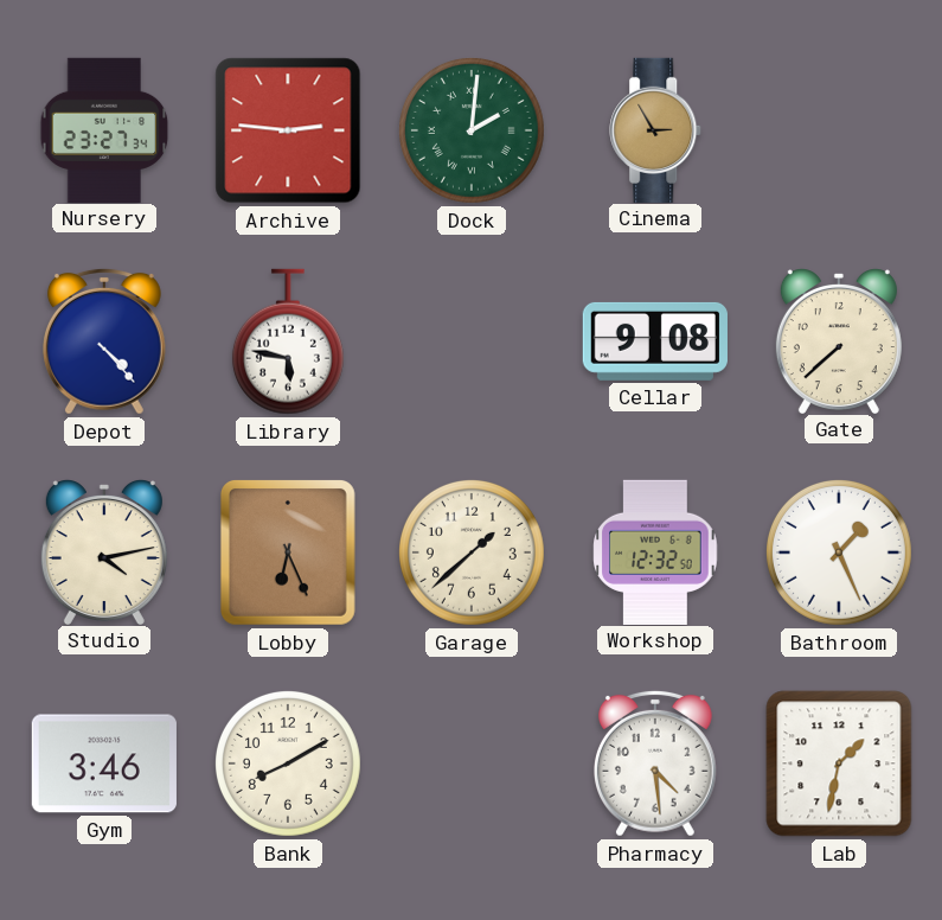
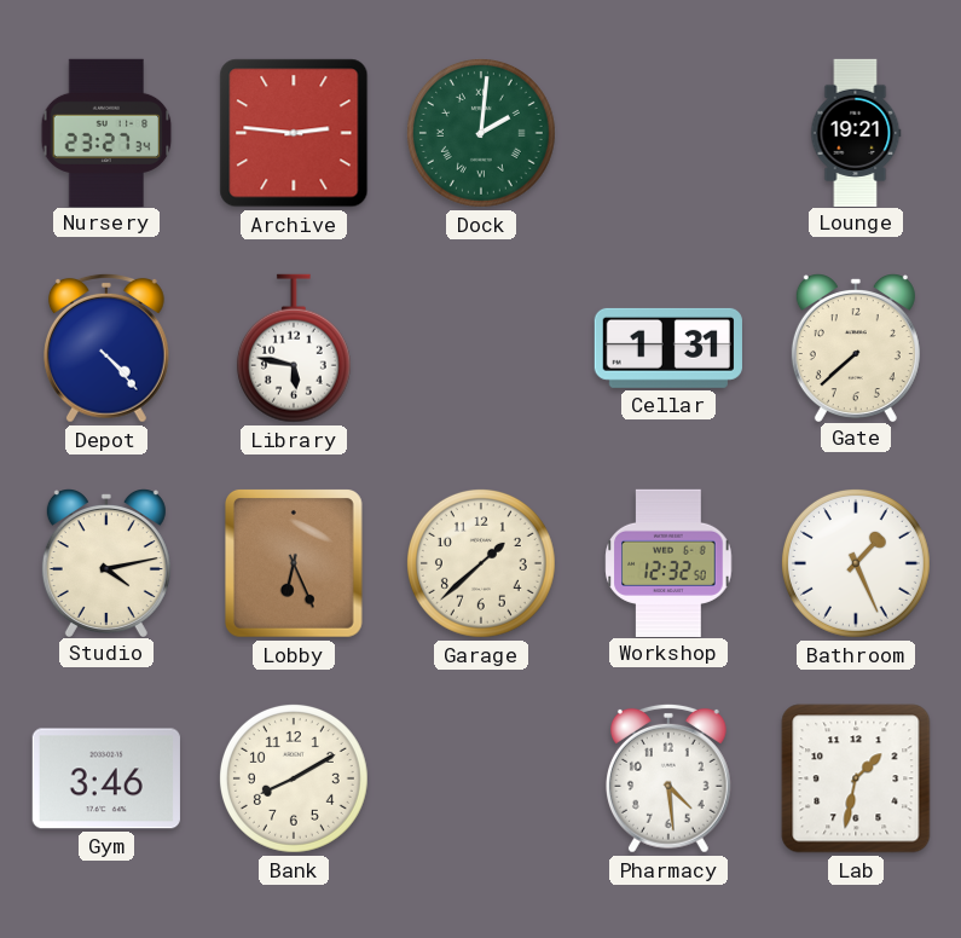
Cinema: 2:55 -> none (656, 129)
Lounge: none -> 19:21 (856, 132)
Cellar: 9:08 -> 1:31 (668, 348)
